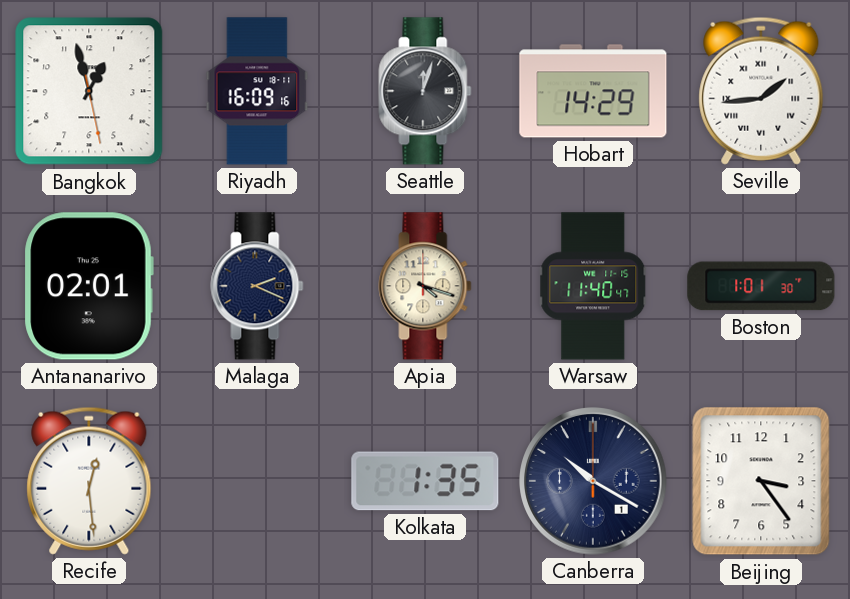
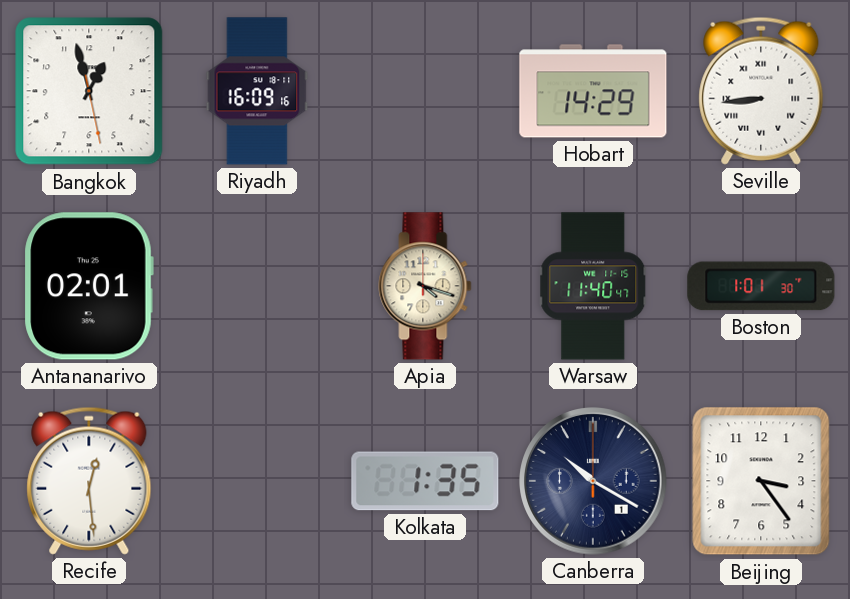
Seattle: 12:03 -> none (425, 91)
Seville: 1:44 -> 8:44 (761, 91)
Malaga: 2:19 -> none (257, 286)
